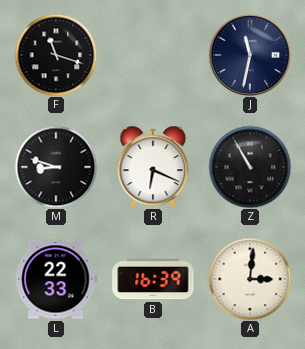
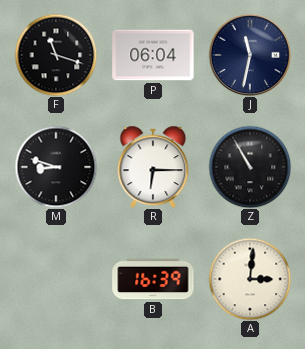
P: none -> 06:04 (153, 55)
R: 6:19 -> 6:15 (153, 167)
L: 22:33 -> none (56, 279)
